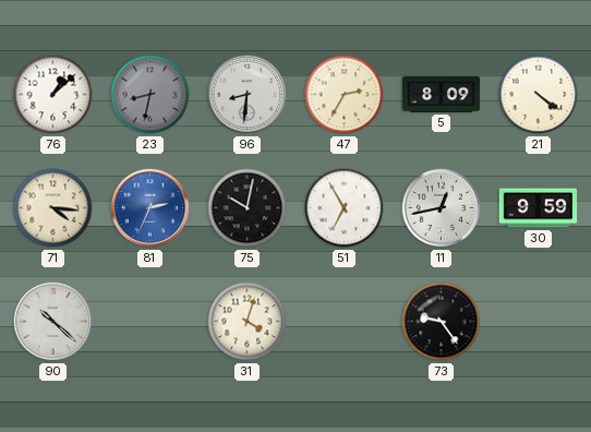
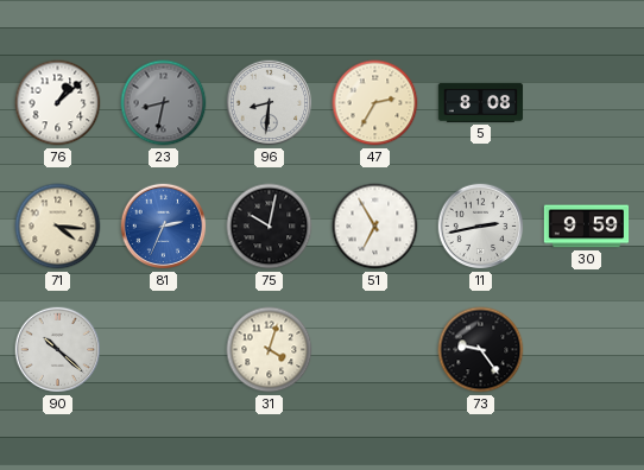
5: 8:09 -> 8:08 (481, 102)
21: 4:21 -> none (539, 95)
11: 12:43 -> 2:43 (481, 227)
